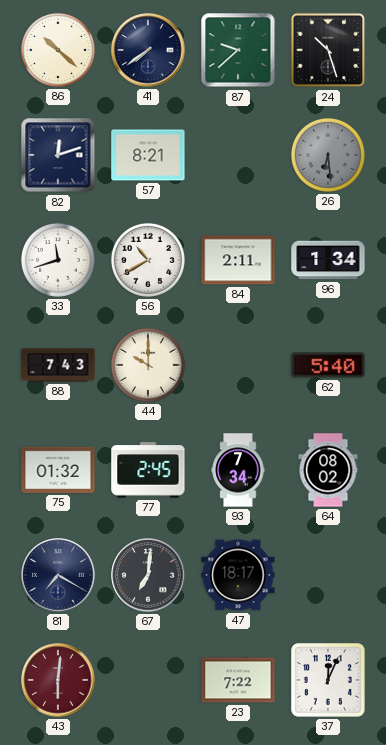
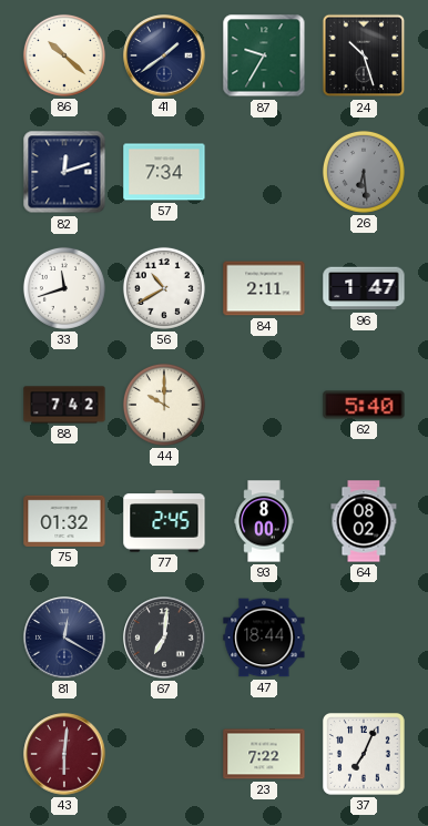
41: 7:39 -> 1:39 (164, 55)
87: 9:38 -> 9:35 (264, 55)
57: 8:21 -> 7:34 (164, 172)
96: 1:34 -> 1:47 (364, 288)
88: 7:43 -> 7:42 (64, 405)
93: 7:34 -> 8:00 (264, 521)
81: 7:20 -> 12:20 (64, 638)
47: 18:17 -> 18:44 (264, 638)
37: 12:04 -> 7:04 (364, 754)
